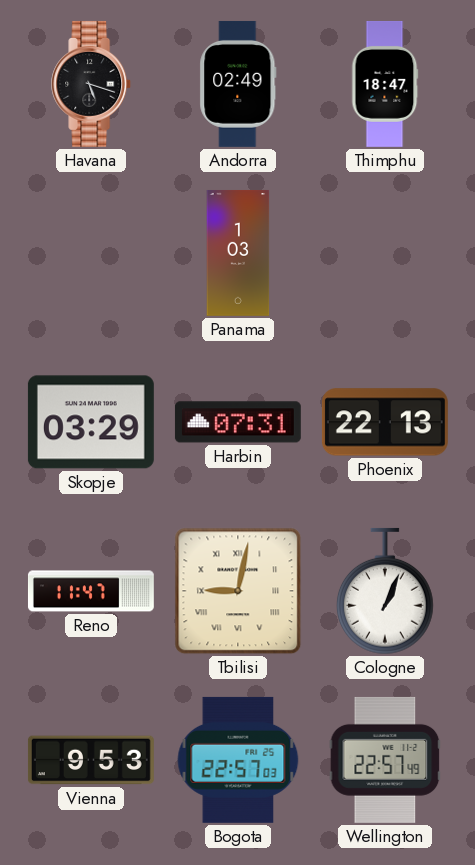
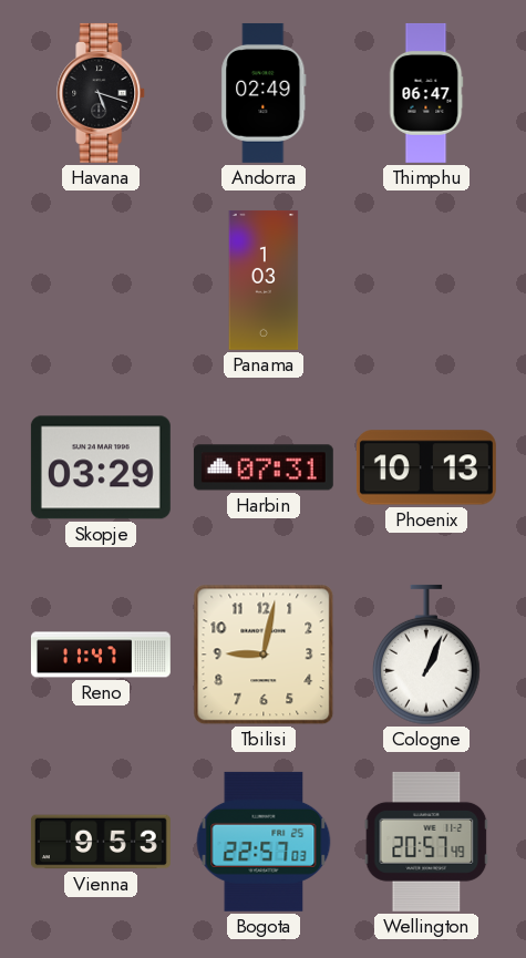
Thimphu: 18:47 -> 06:47 (426, 93)
Phoenix: 22:13 -> 10:13 (426, 467)
Tbilisi numerals: Roman -> Arabic (264, 655)
Wellington: 22:57 -> 20:57 (426, 842)
